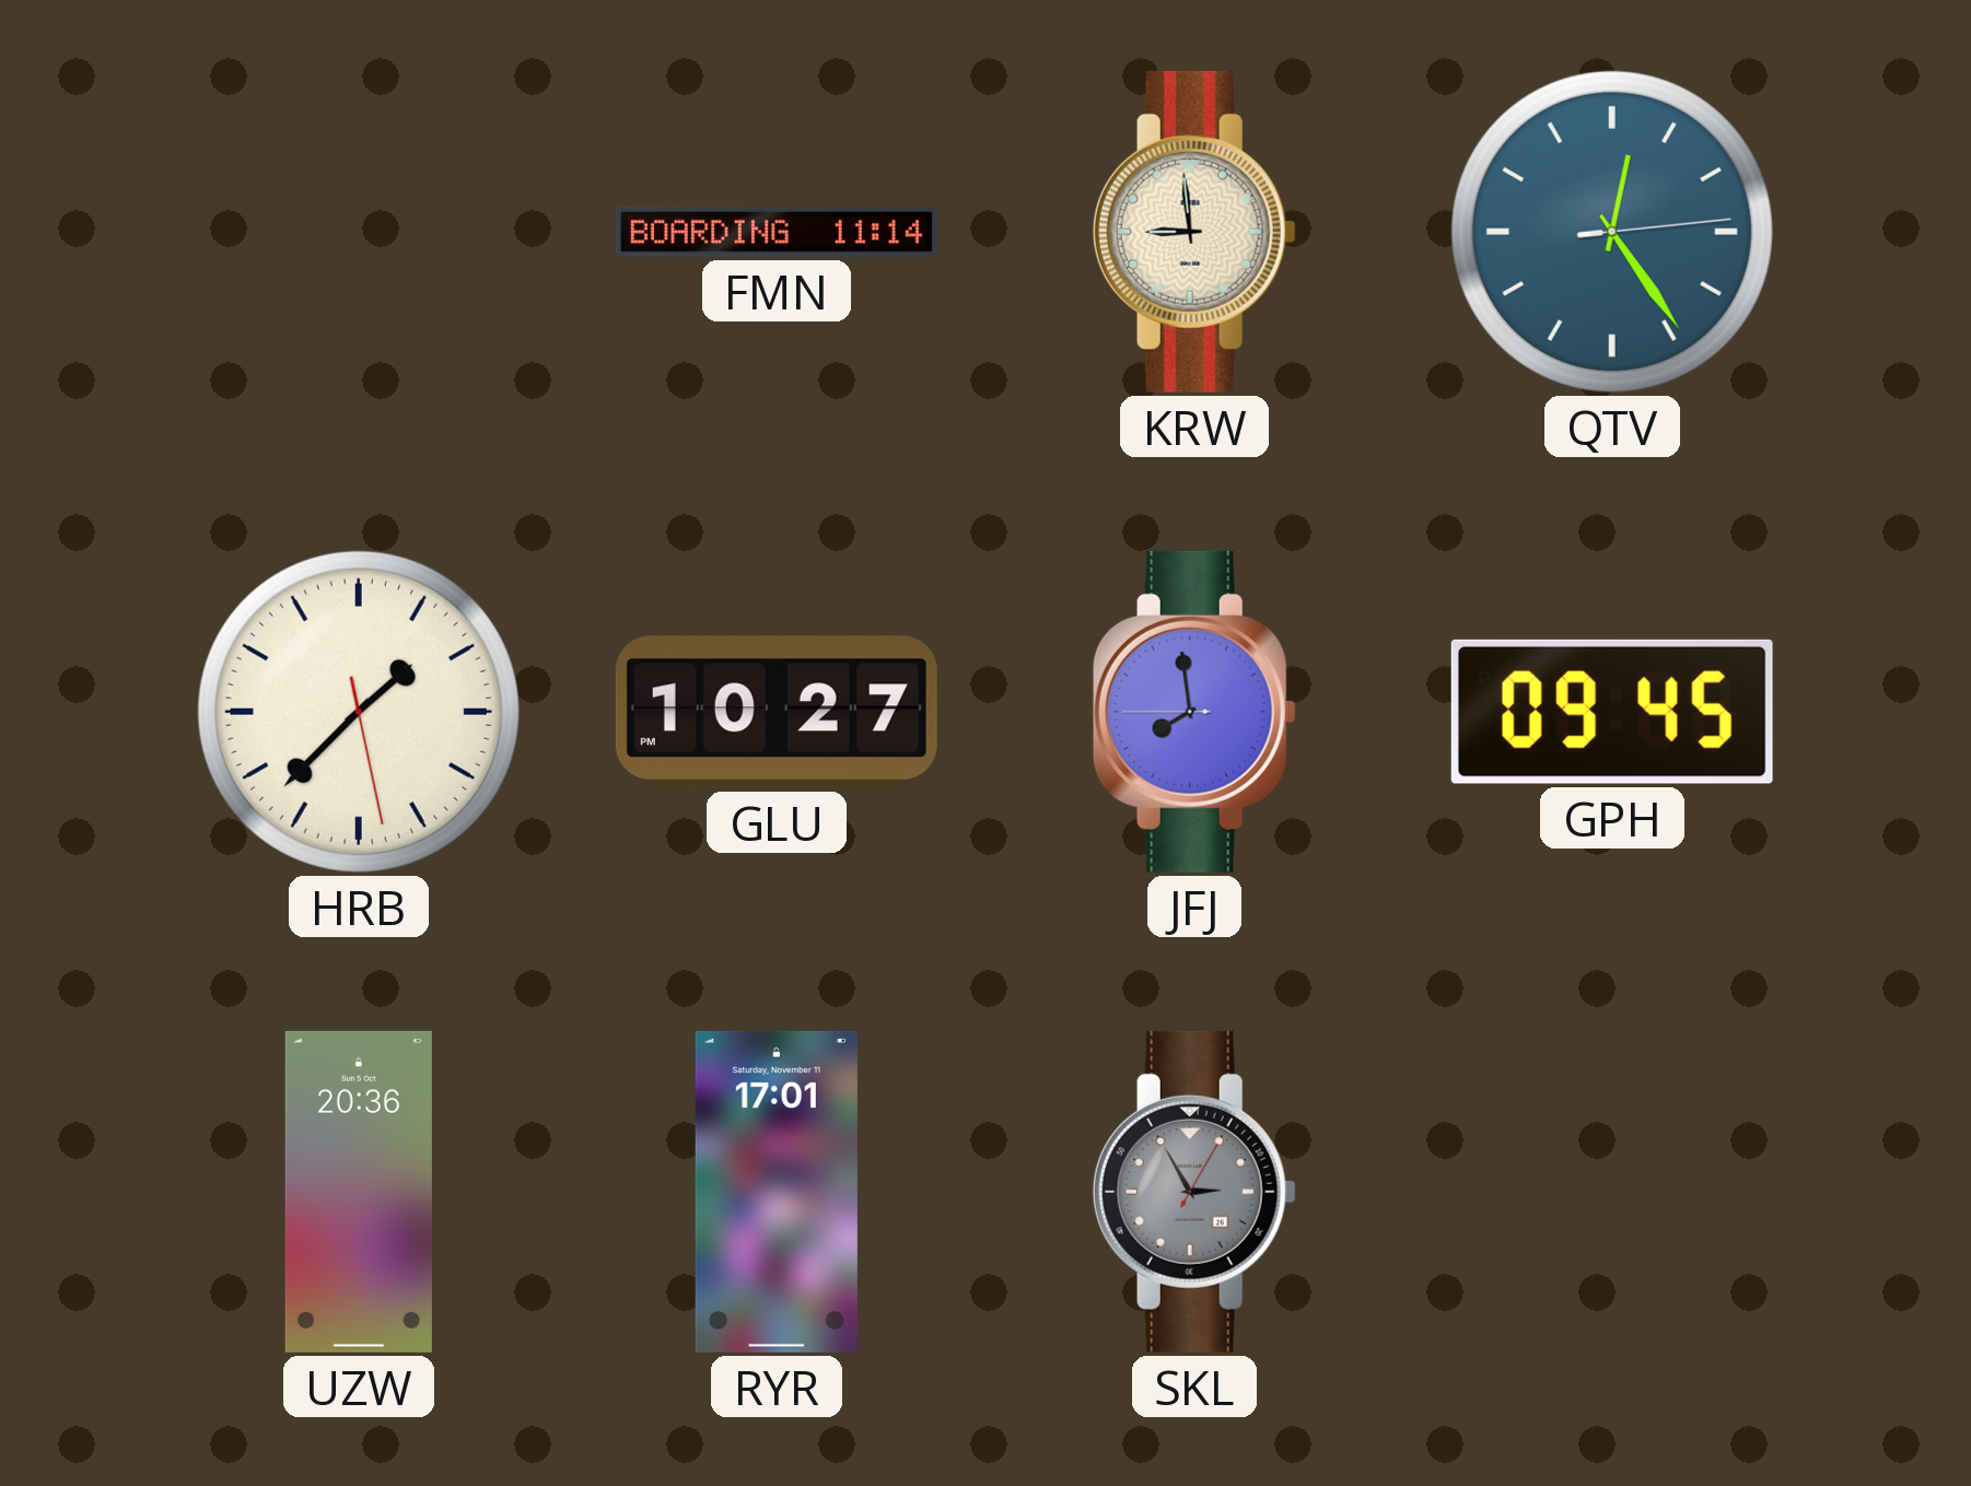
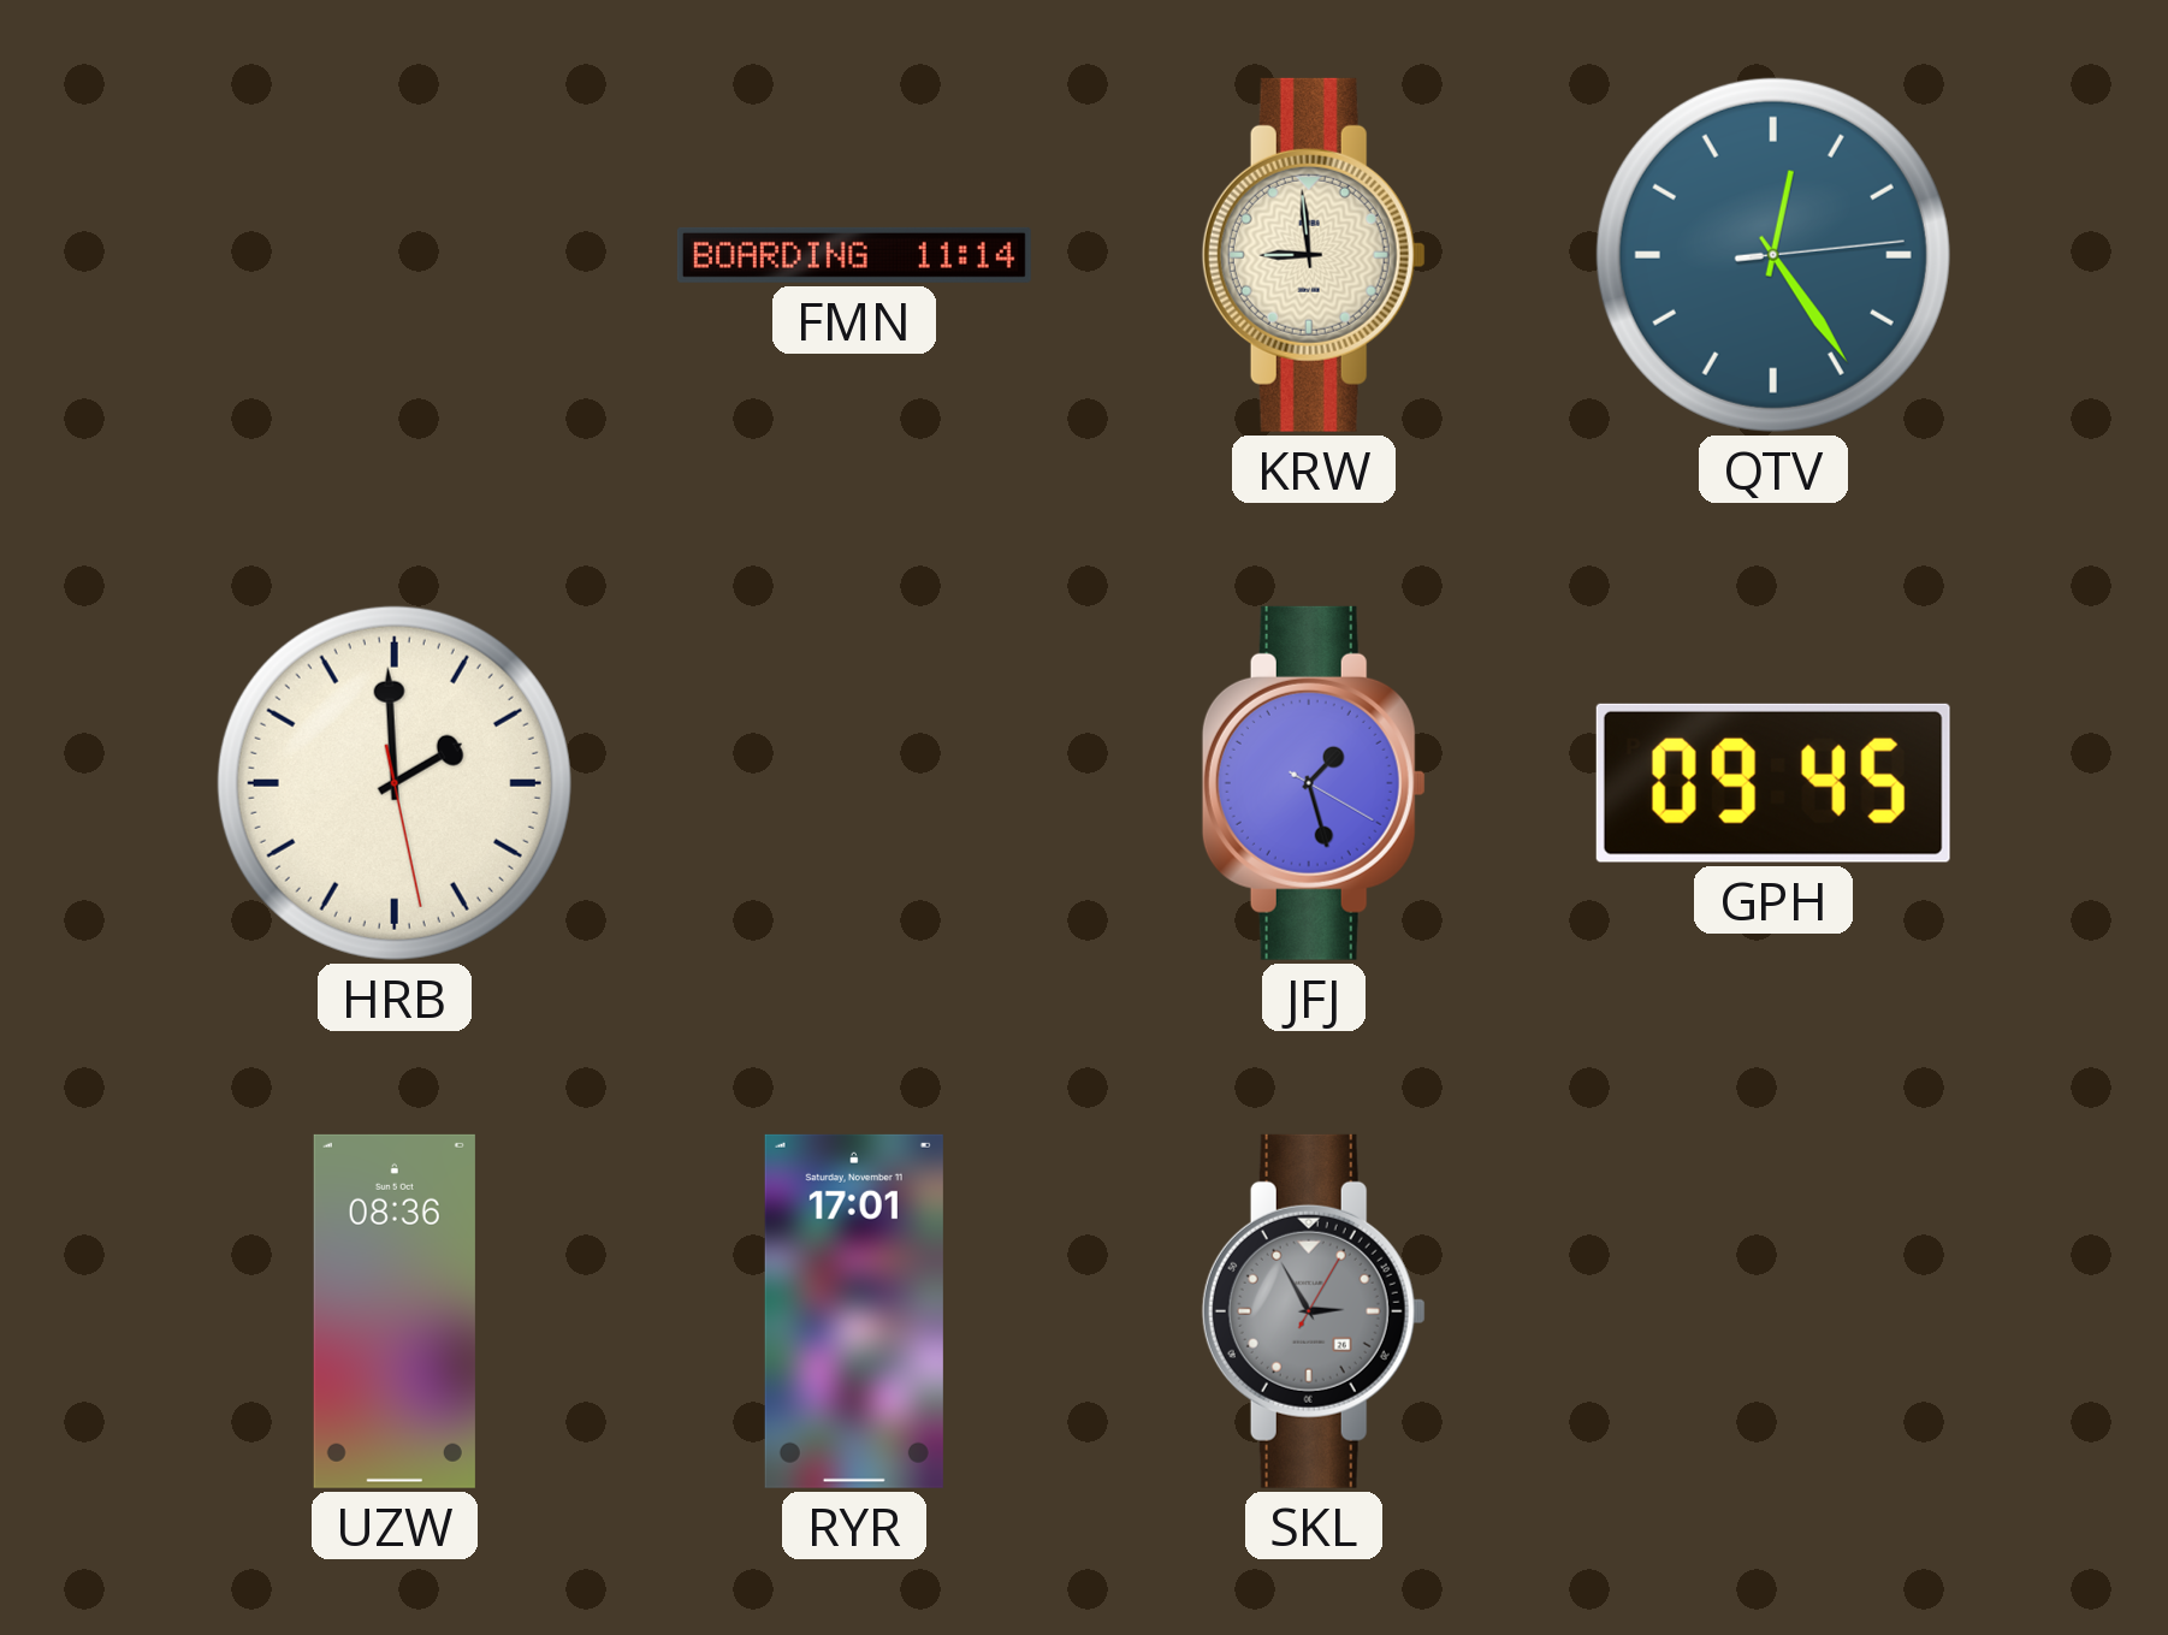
HRB: 1:37 -> 1:59 (395, 783)
GLU: 10:27 -> none (777, 712)
JFJ: 7:58 -> 1:27 (1314, 783)
UZW: 20:36 -> 08:36 (395, 1311)
